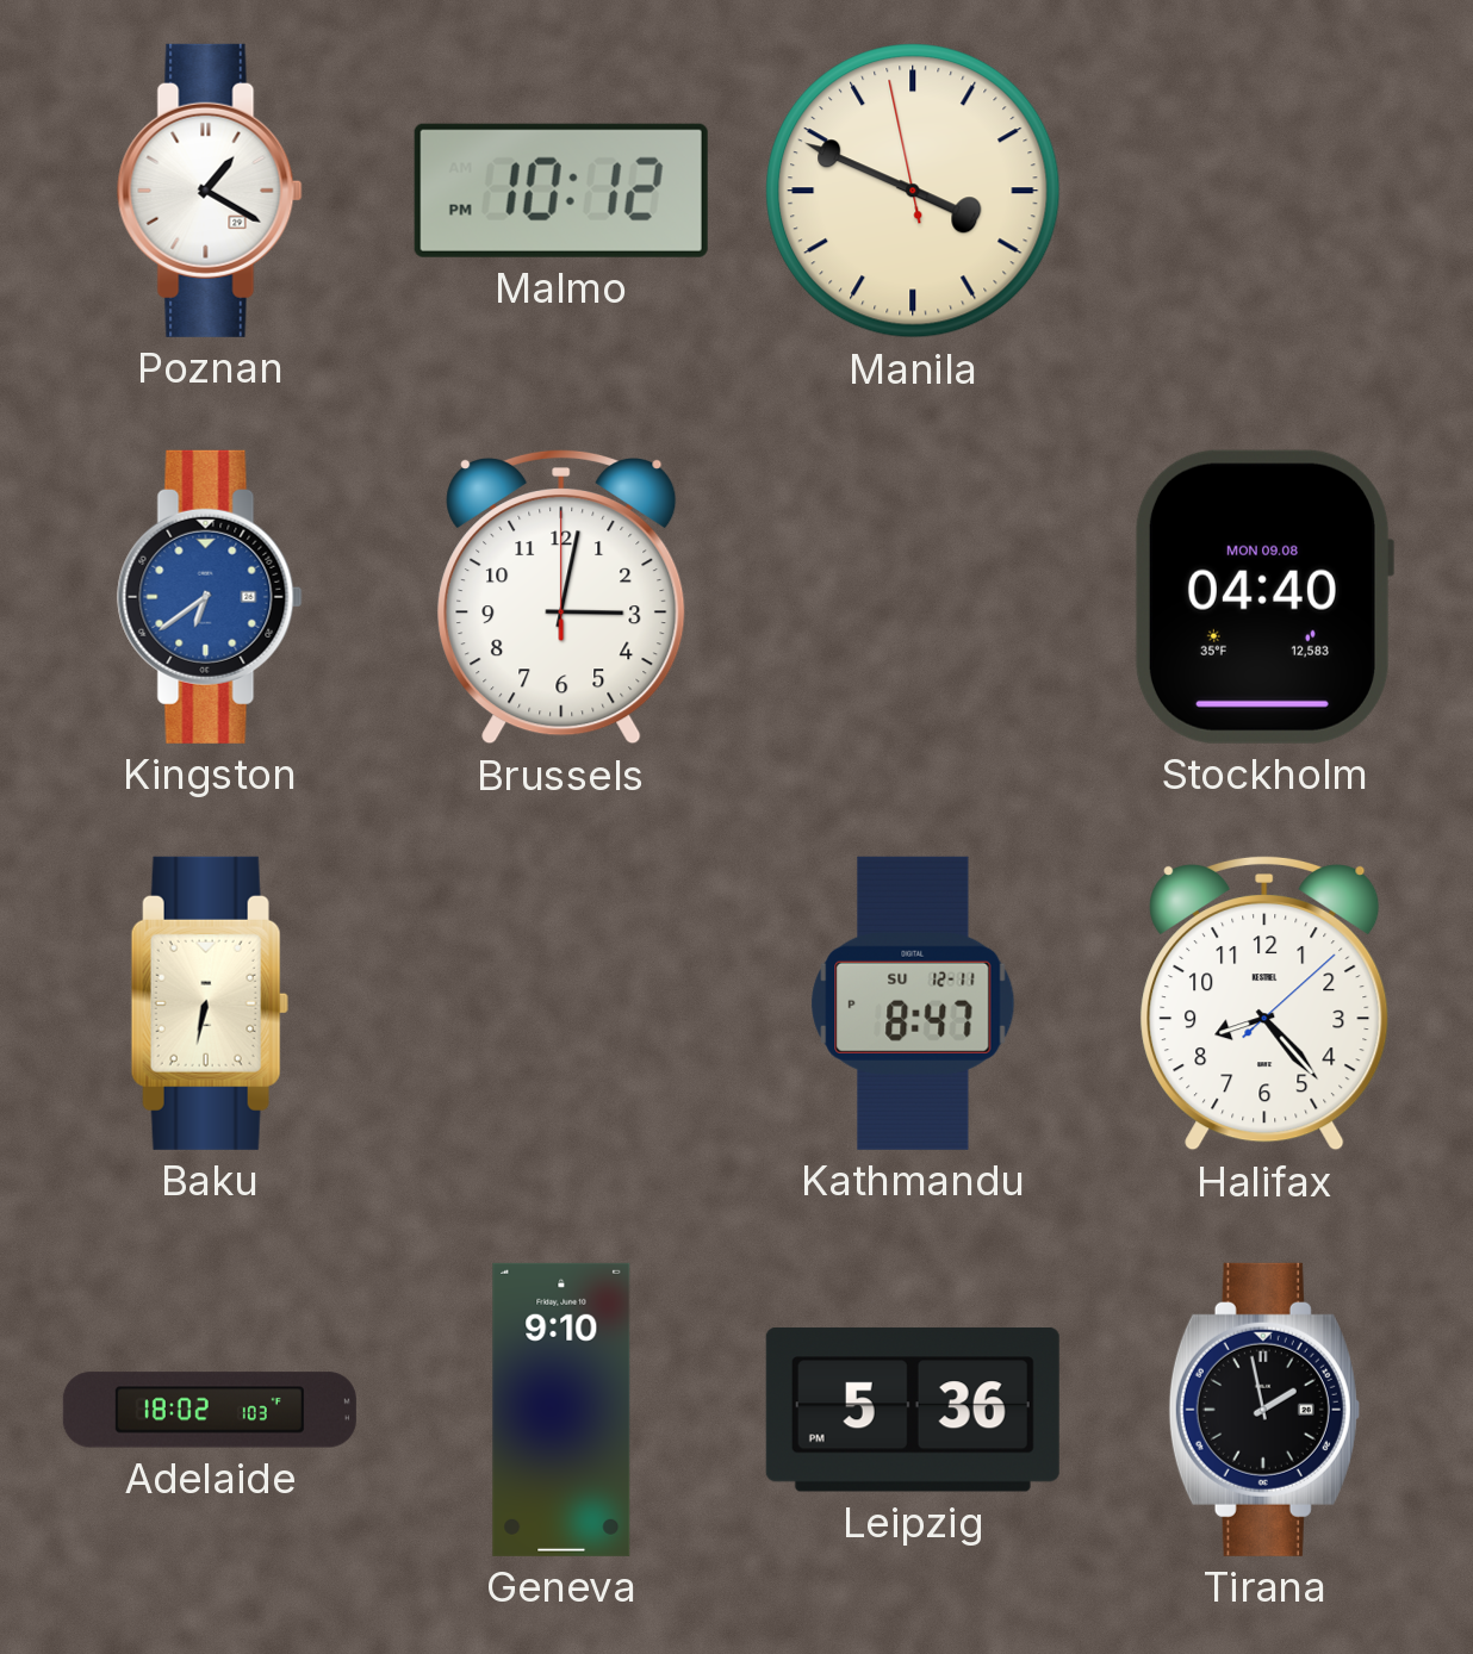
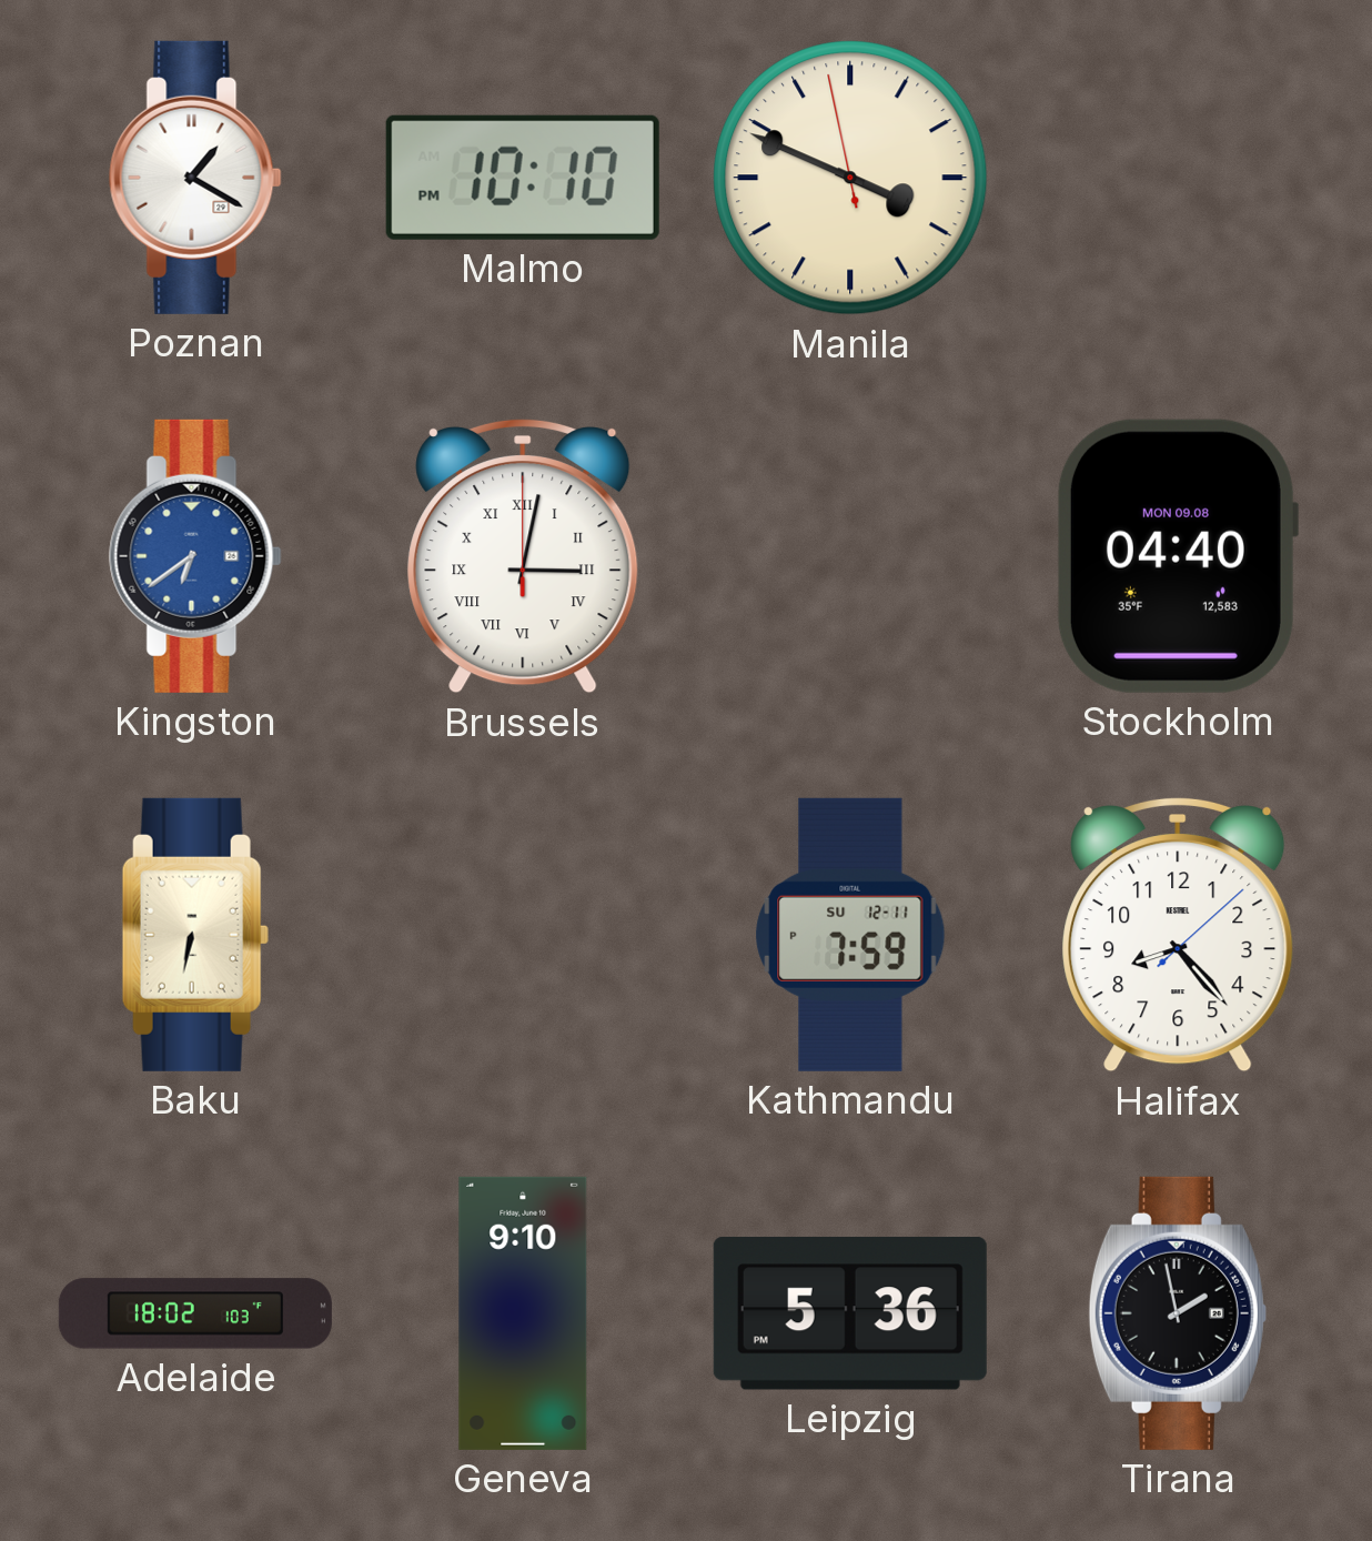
Malmo: 10:12 -> 10:10 (523, 178)
Brussels numerals: Arabic -> Roman (523, 556)
Kathmandu: 8:47 -> 7:59 (850, 935)
